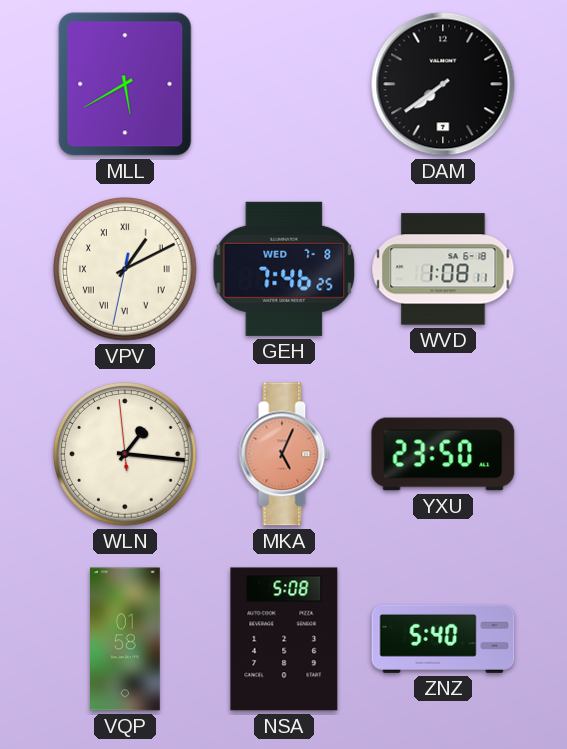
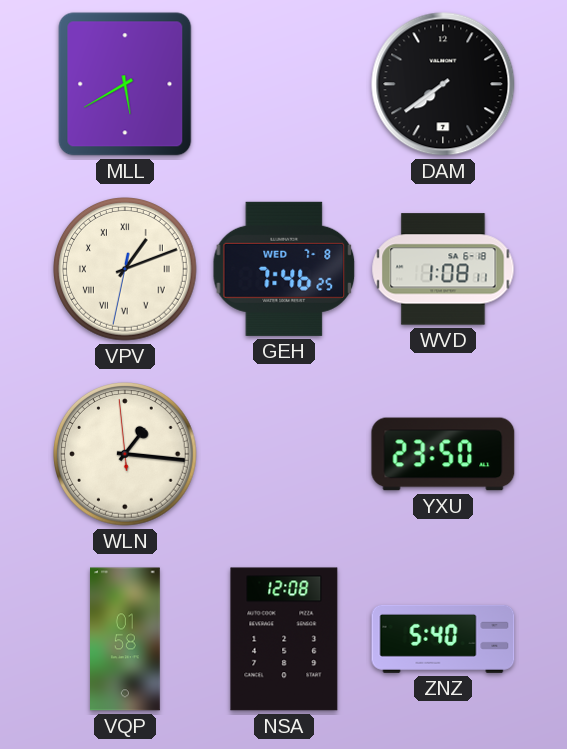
VPV: 1:10 -> 1:11 (126, 270)
MKA: 5:04 -> none (284, 454)
NSA: 5:08 -> 12:08 (284, 639)
